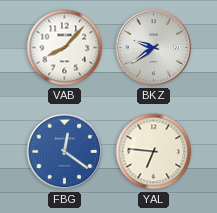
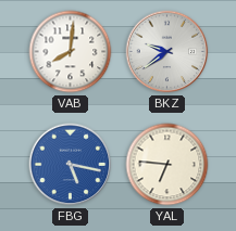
VAB: 8:07 -> 8:01 (71, 52)
FBG: 12:21 -> 5:17 (71, 165)
